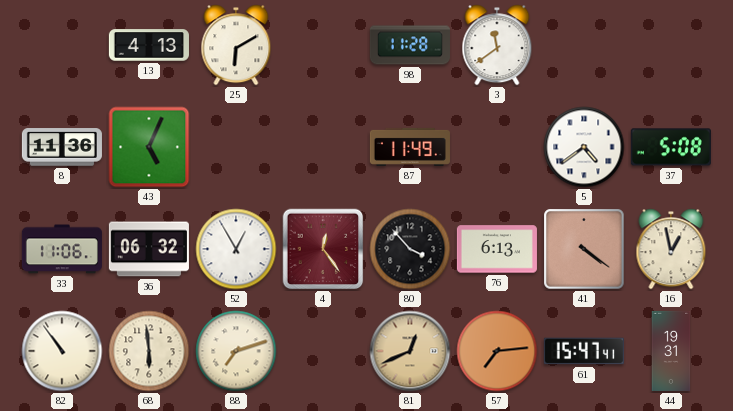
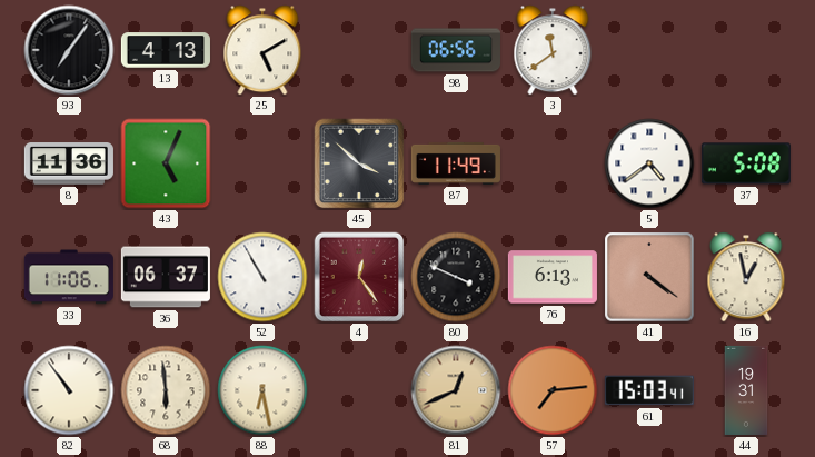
93: none -> 7:06 (69, 50)
25: 6:10 -> 5:10 (262, 50)
98: 11:28 -> 06:56 (456, 50)
45: none -> 3:52 (359, 163)
36: 06:32 -> 06:37 (166, 277)
52: 12:55 -> 10:55 (262, 277)
80: 3:53 -> 3:49 (456, 277)
88: 7:12 -> 6:28 (262, 390)
61: 15:47 -> 15:03 (649, 390)
